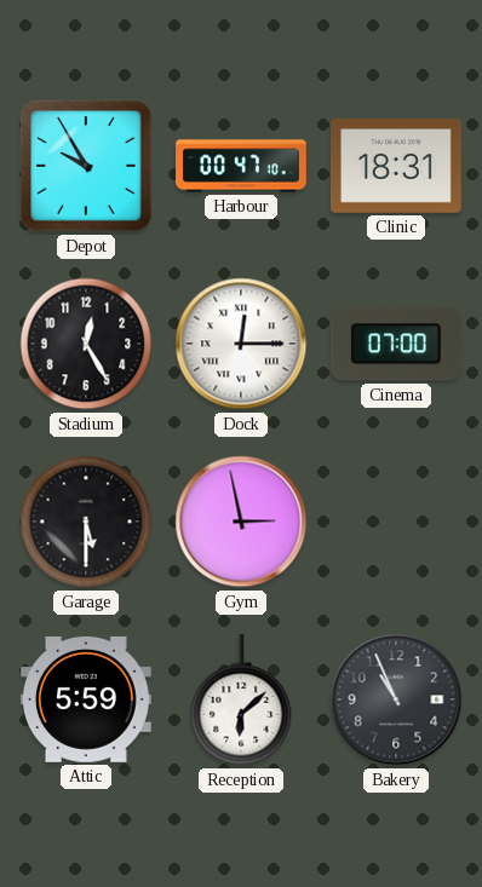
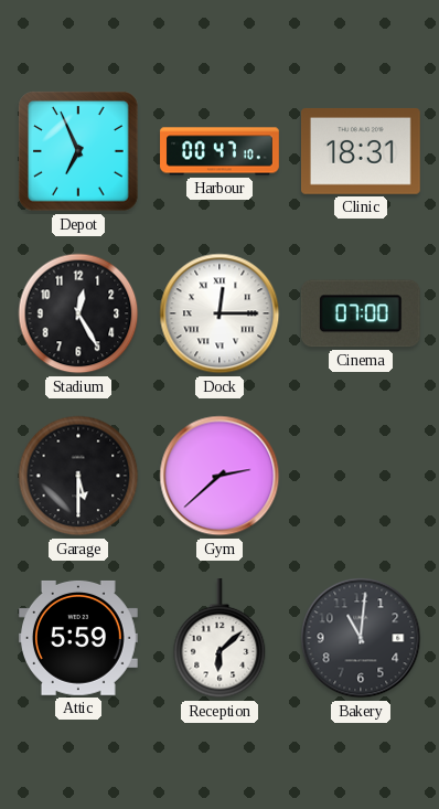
Depot: 9:55 -> 6:56 (78, 151)
Gym: 2:58 -> 2:38 (219, 476)
Bakery: 10:56 -> 11:01 (361, 638)
